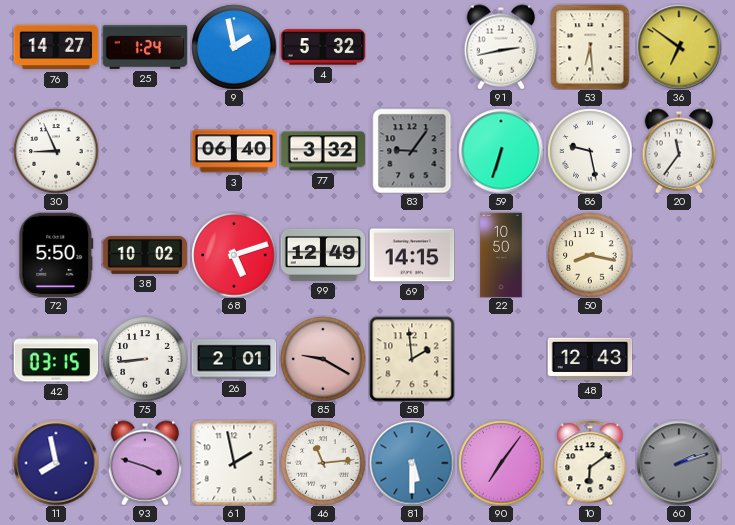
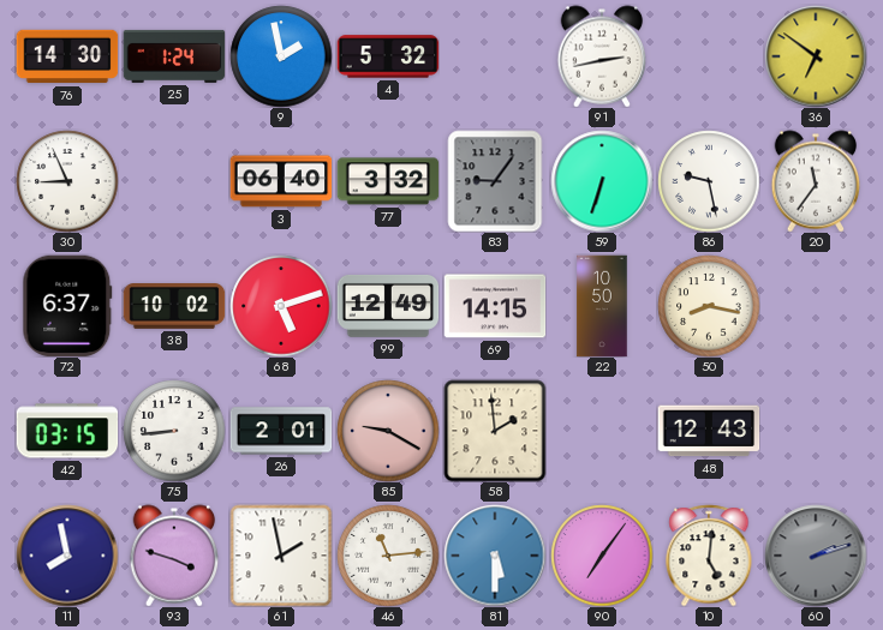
76: 14:27 -> 14:30 (67, 56)
53: 6:29 -> none (590, 47)
72: 5:50 -> 6:37 (67, 306)
10: 6:09 -> 5:01 (709, 556)
